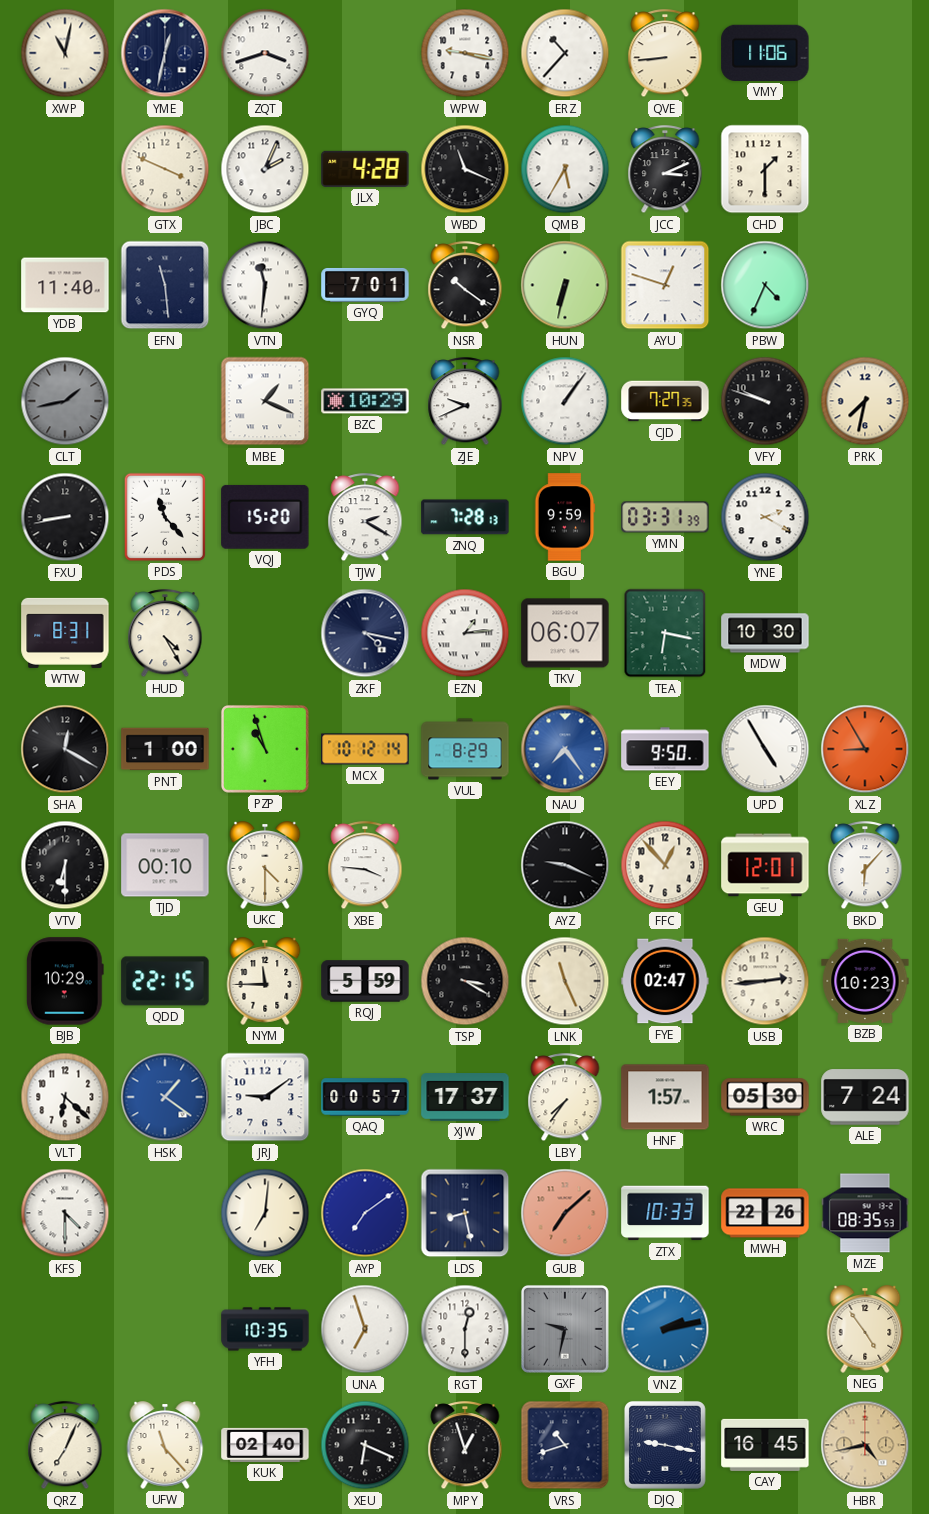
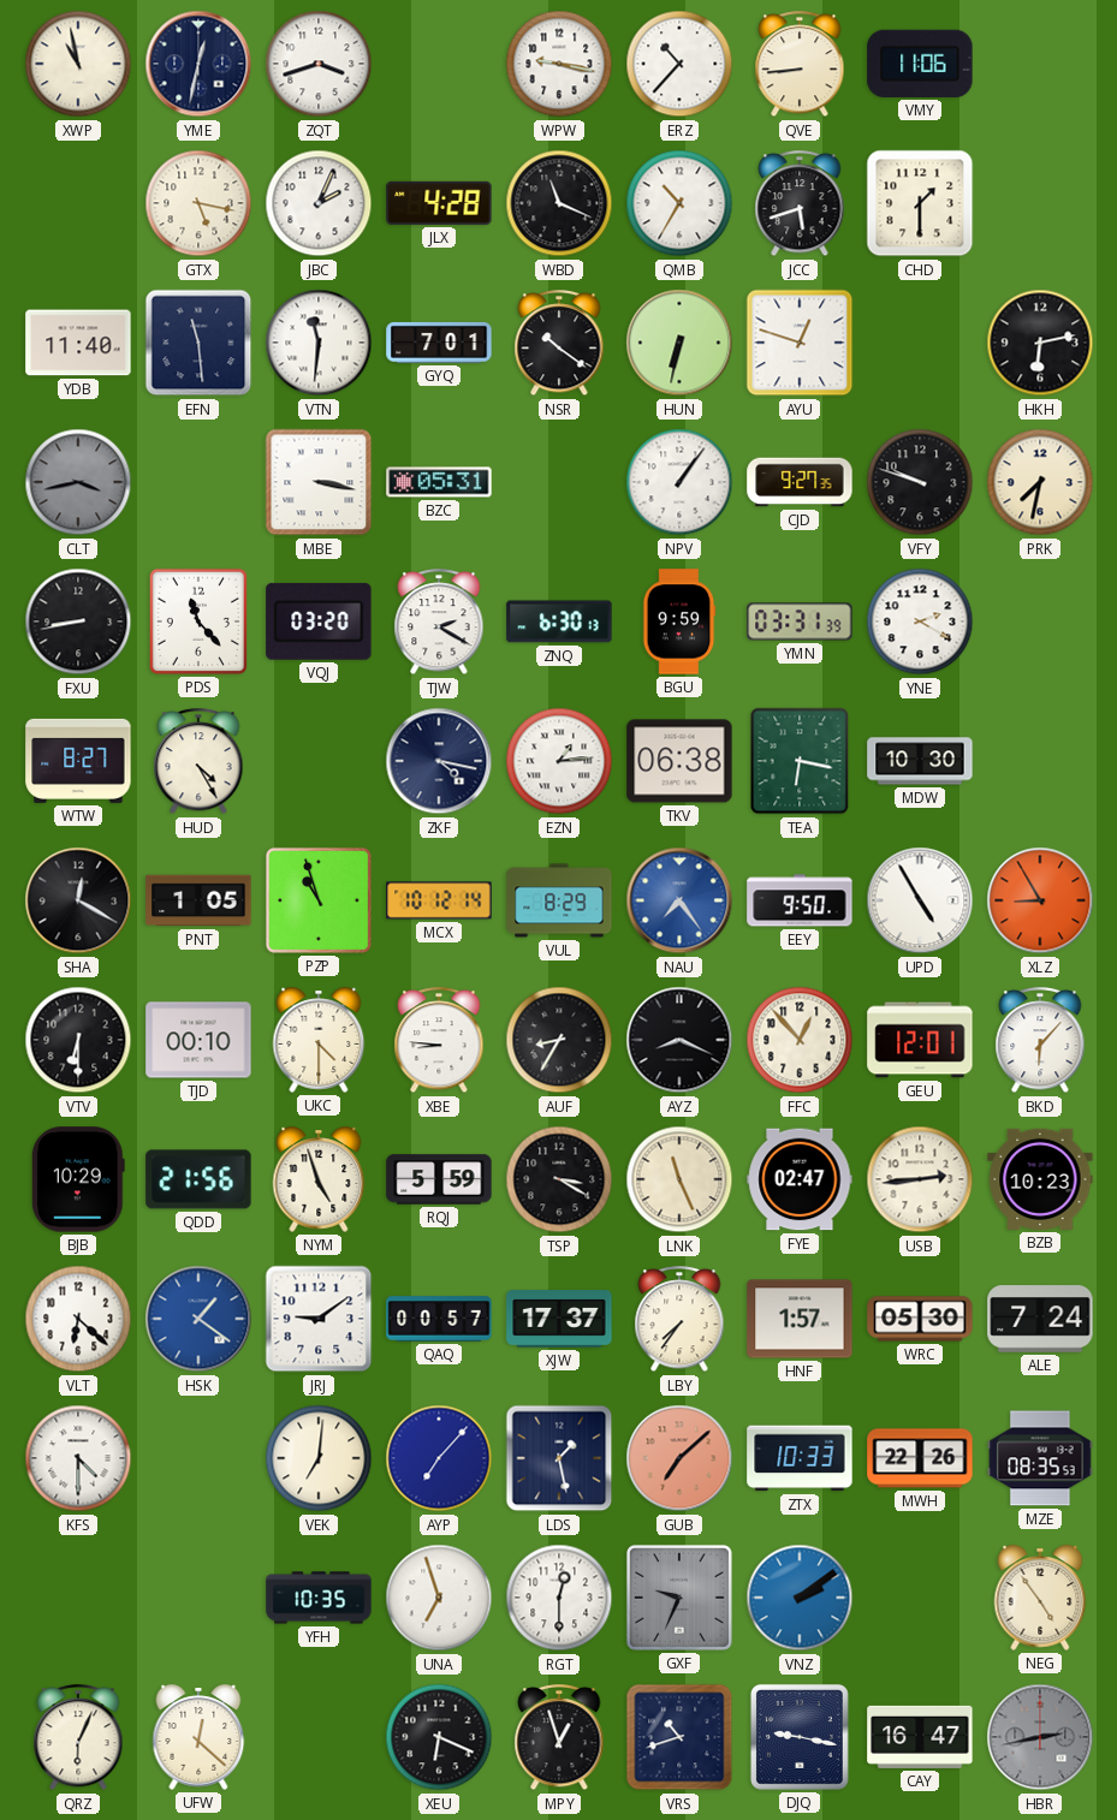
XWP: 11:02 -> 10:58 (78, 64)
GTX: 3:49 -> 5:17 (198, 203)
QMB: 5:35 -> 10:35 (679, 203)
JCC: 3:11 -> 5:42 (800, 204)
PBW: 4:34 -> none (765, 285)
HKH: none -> 6:13 (1040, 343)
CLT: 1:43 -> 3:43 (78, 482)
MBE: 1:19 -> 3:17 (319, 482)
BZC: 10:29 -> 05:31 (439, 482)
ZJE: 9:41 -> none (465, 402)
CJD: 7:27 -> 9:27 (800, 482)
VQJ: 15:20 -> 03:20 (319, 621)
ZNQ: 7:28 -> 6:30 (559, 621)
WTW: 8:31 -> 8:27 (78, 761)
TKV: 06:07 -> 06:38 (679, 761)
PNT: 1:00 -> 1:05 (198, 900)
XBE: 3:46 -> 8:46 (439, 1041)
AUF: none -> 8:35 (559, 1040)
AYZ: 9:19 -> 8:19 (679, 1040)
QDD: 22:15 -> 21:56 (198, 1179)
NYM: 11:45 -> 4:57 (319, 1179)
AYP: 7:09 -> 7:07 (439, 1458)
LDS: 8:28 -> 1:28 (559, 1458)
GXF: 9:32 -> 9:34 (679, 1598)
VNZ: 2:13 -> 2:09 (800, 1598)
QRZ: 7:04 -> 6:04 (78, 1738)
UFW: 11:23 -> 12:22 (198, 1737)
KUK: 02:40 -> none (265, 1445)
CAY: 16:45 -> 16:47 (920, 1737)
HBR: 4:43 -> 2:43 (1040, 1737)
HBR dial: champagne -> grey (1040, 1737)
